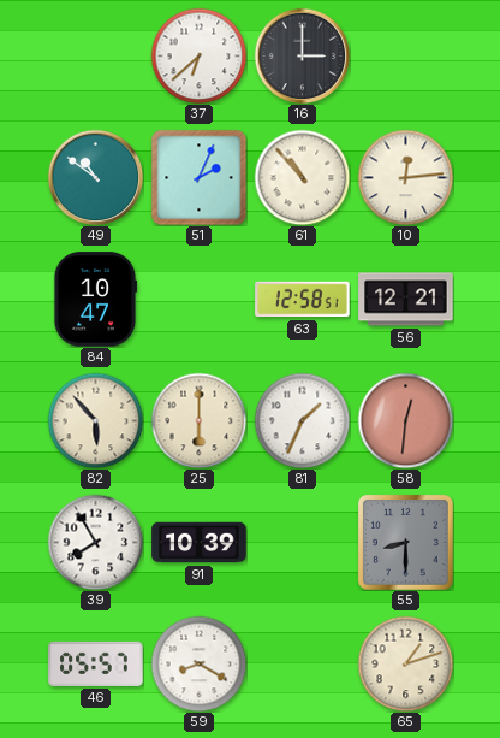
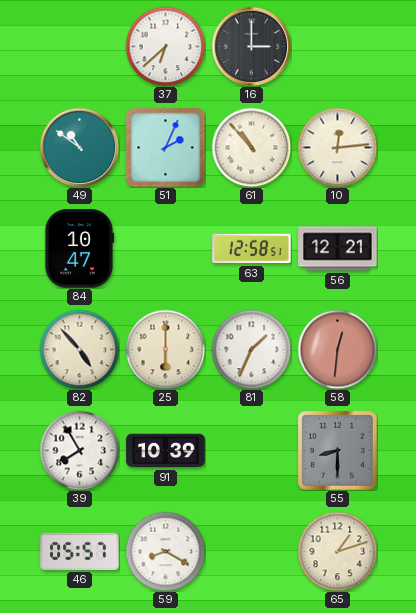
82: 5:53 -> 4:53 (79, 349)
